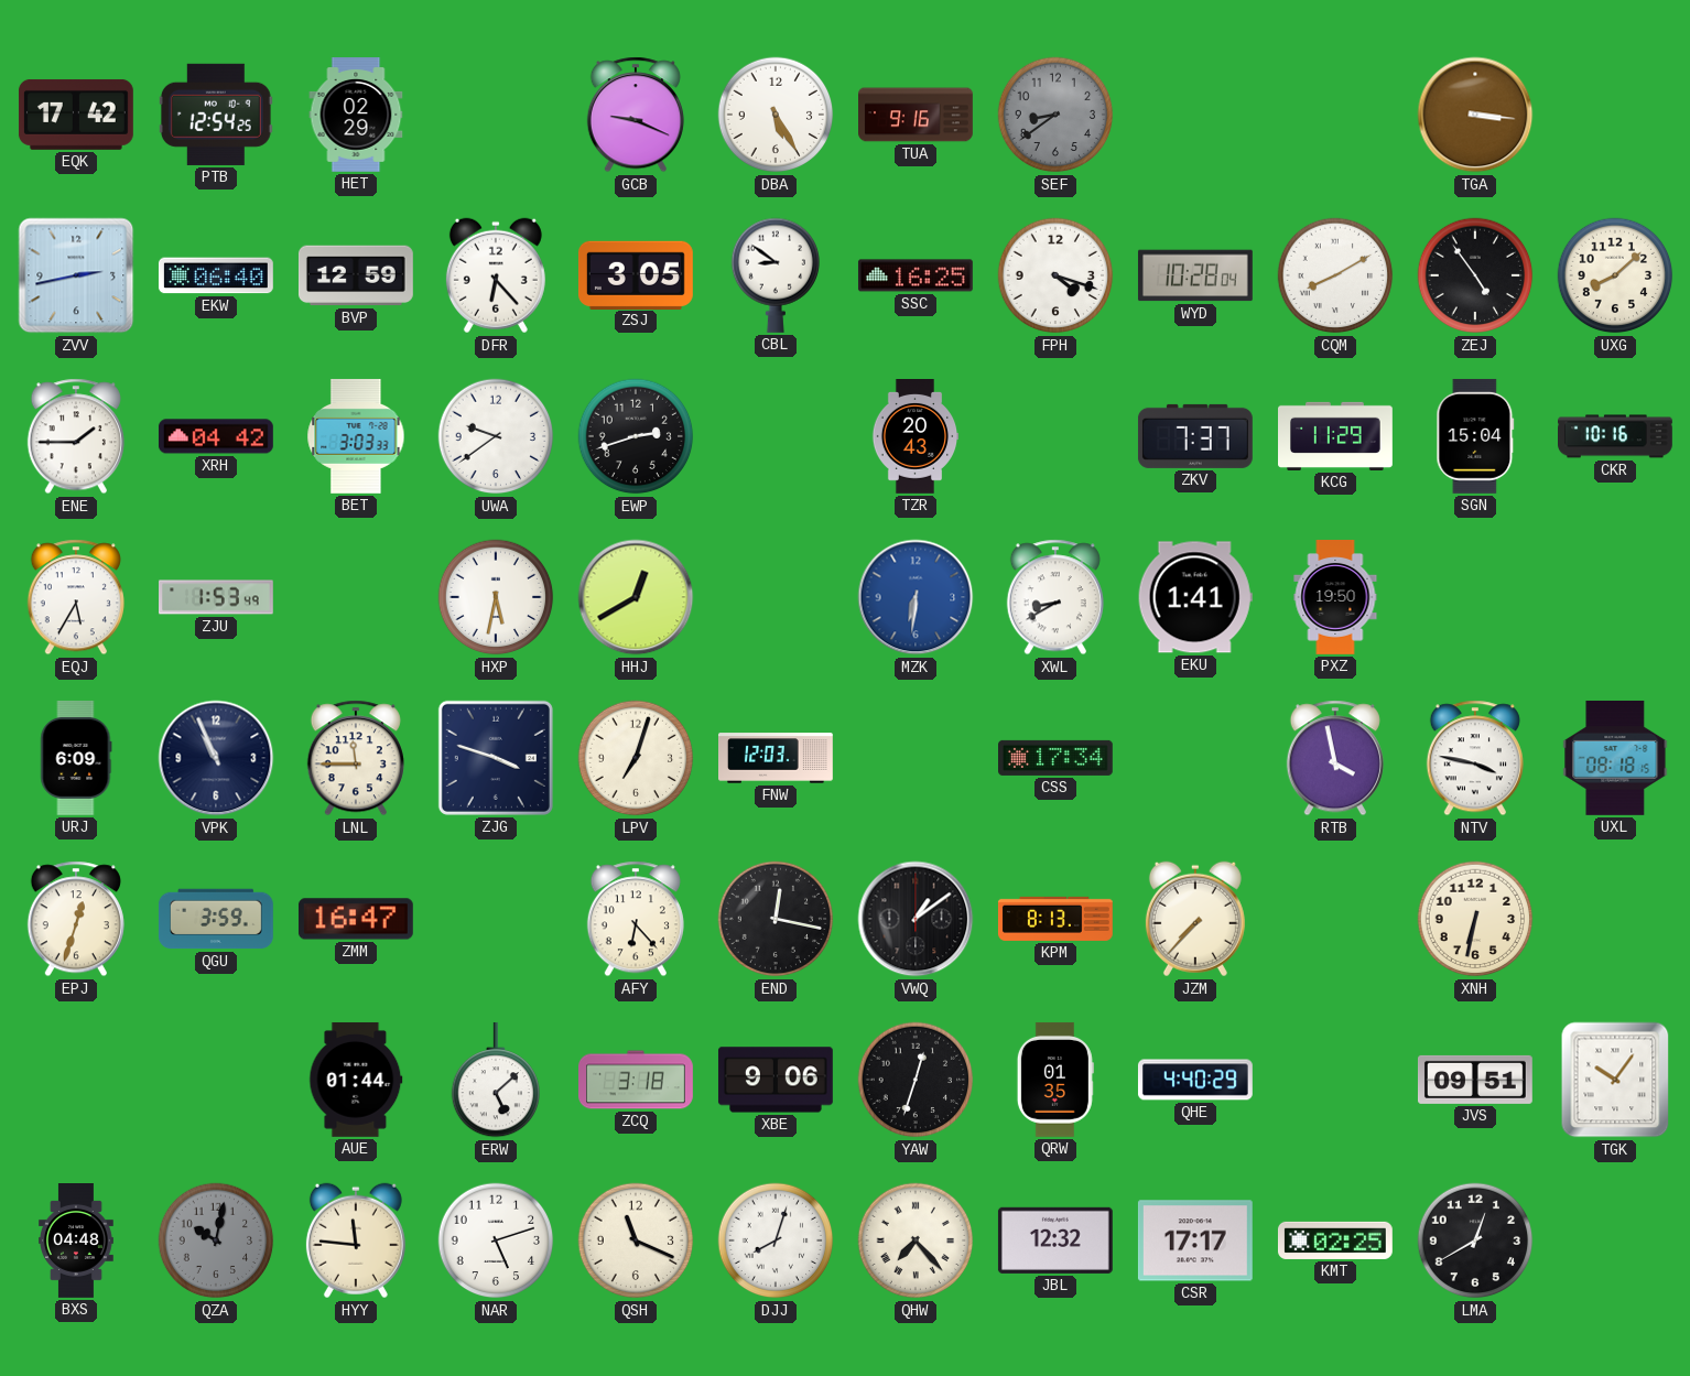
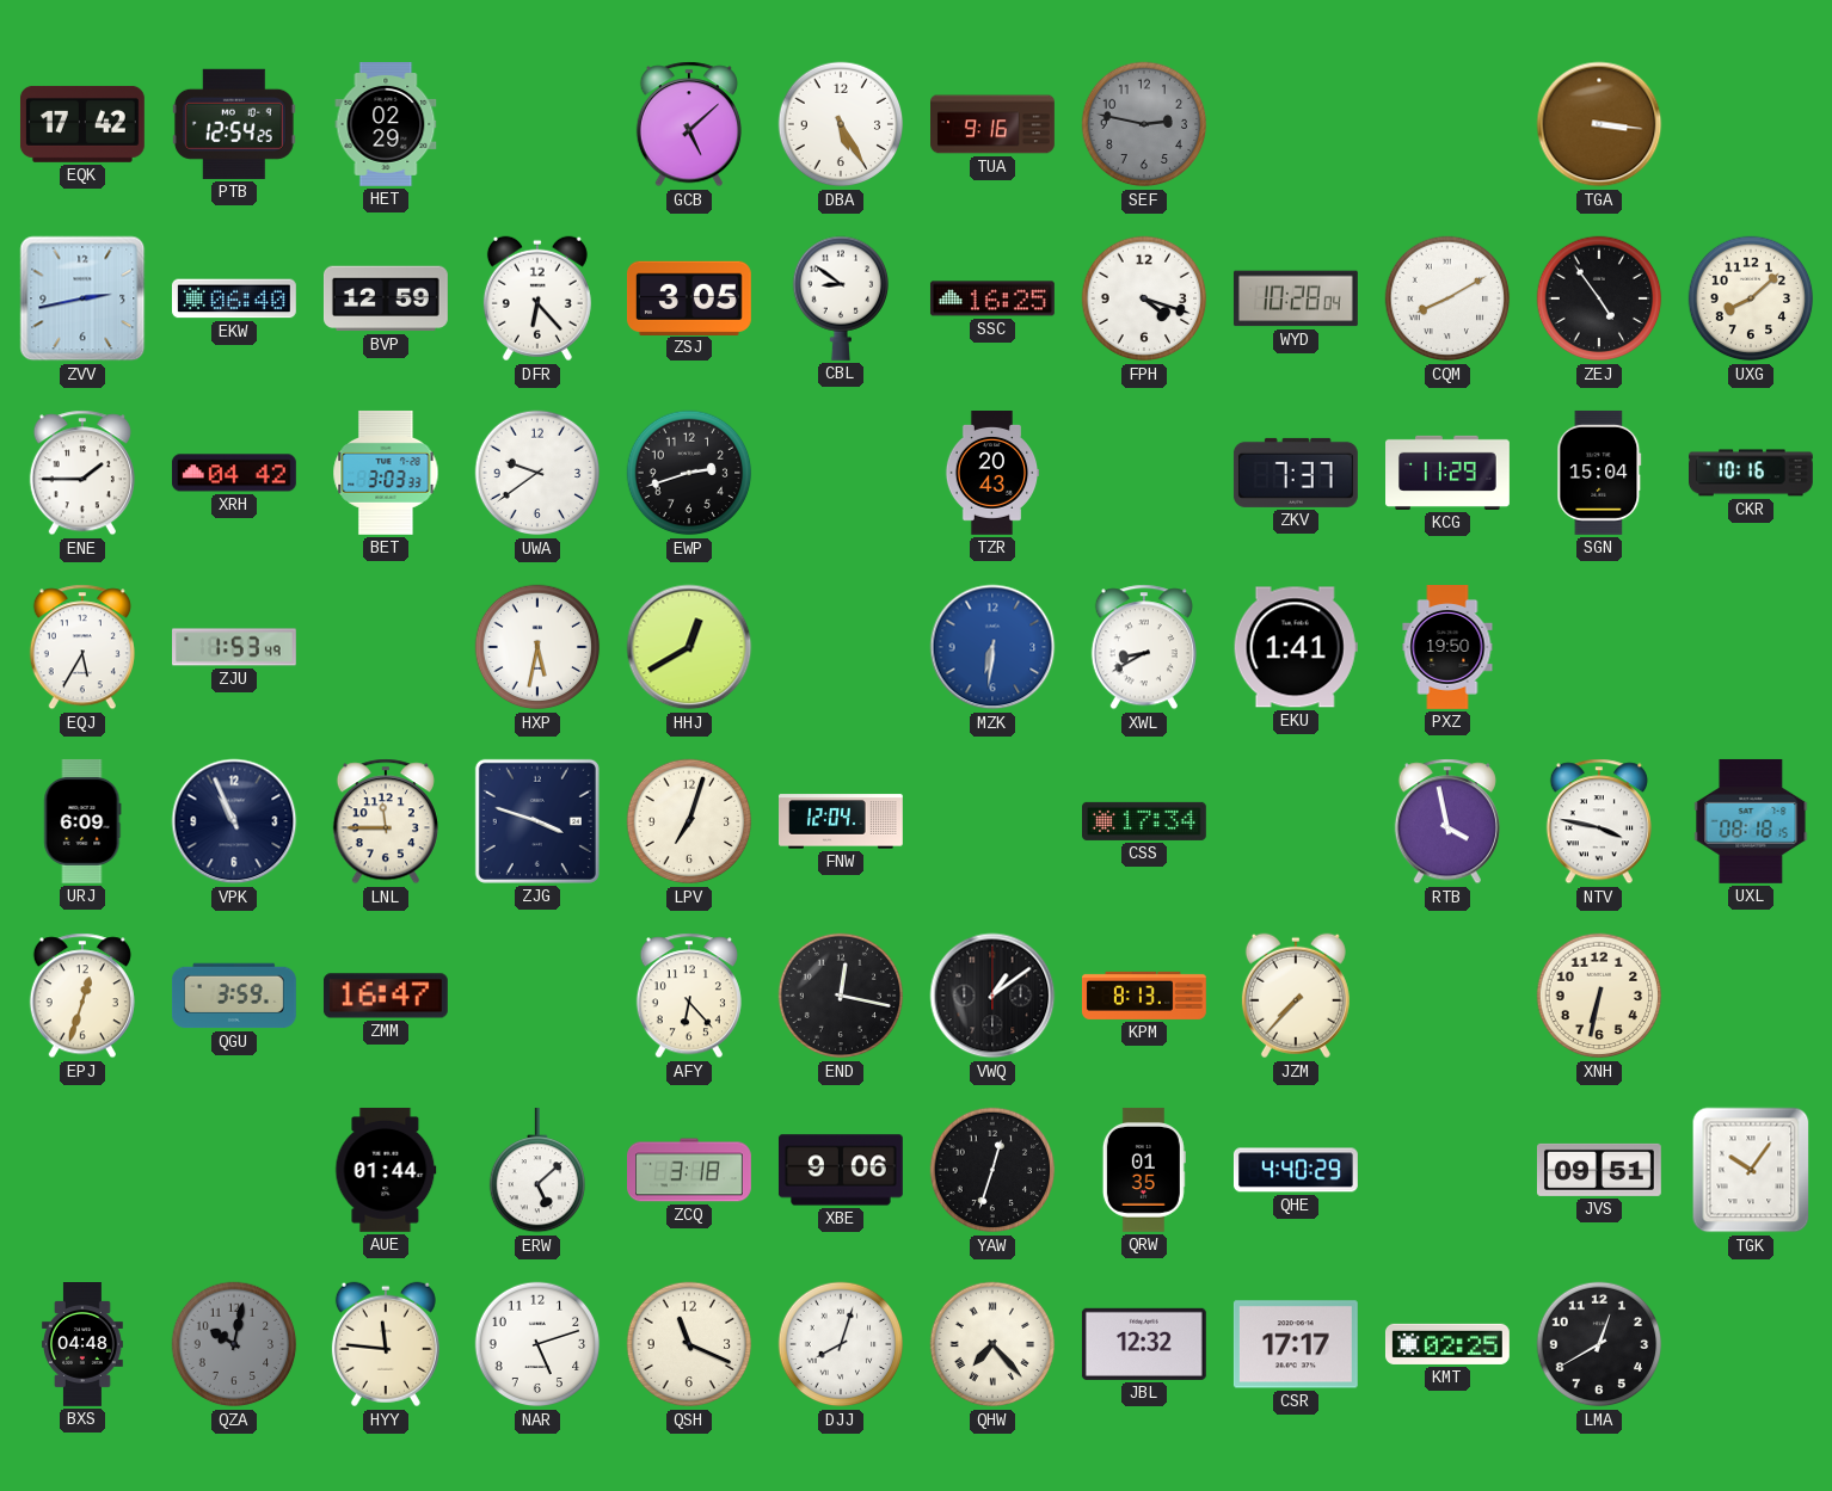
GCB: 9:19 -> 5:08 (689, 124)
SEF: 8:39 -> 2:47 (1144, 124)
FNW: 12:03 -> 12:04 (842, 821)
